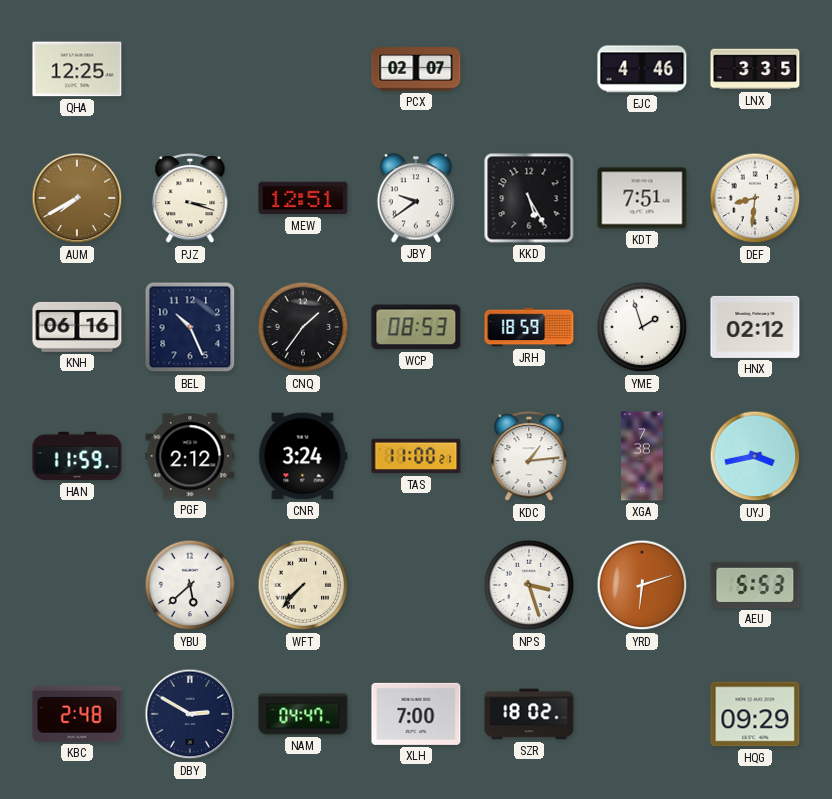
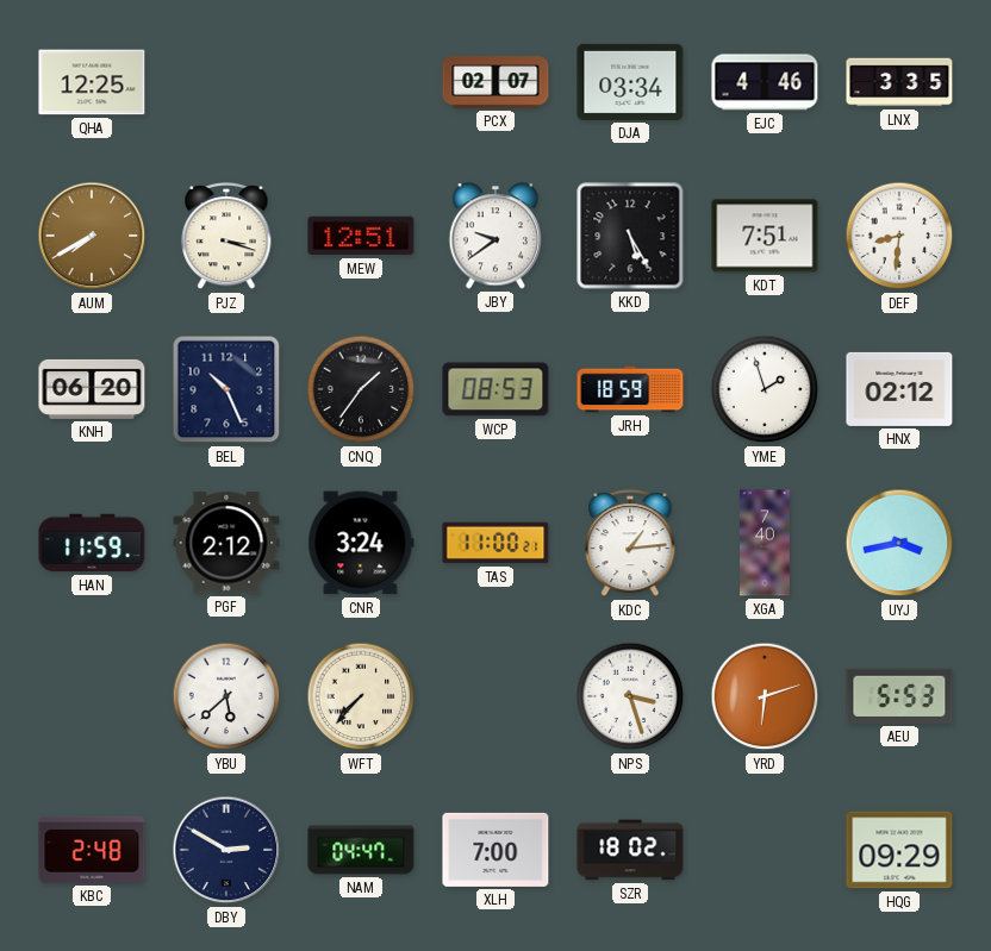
DJA: none -> 03:34 (630, 82)
KNH: 06:16 -> 06:20 (92, 389)
XGA: 7:38 -> 7:40 (766, 543)
